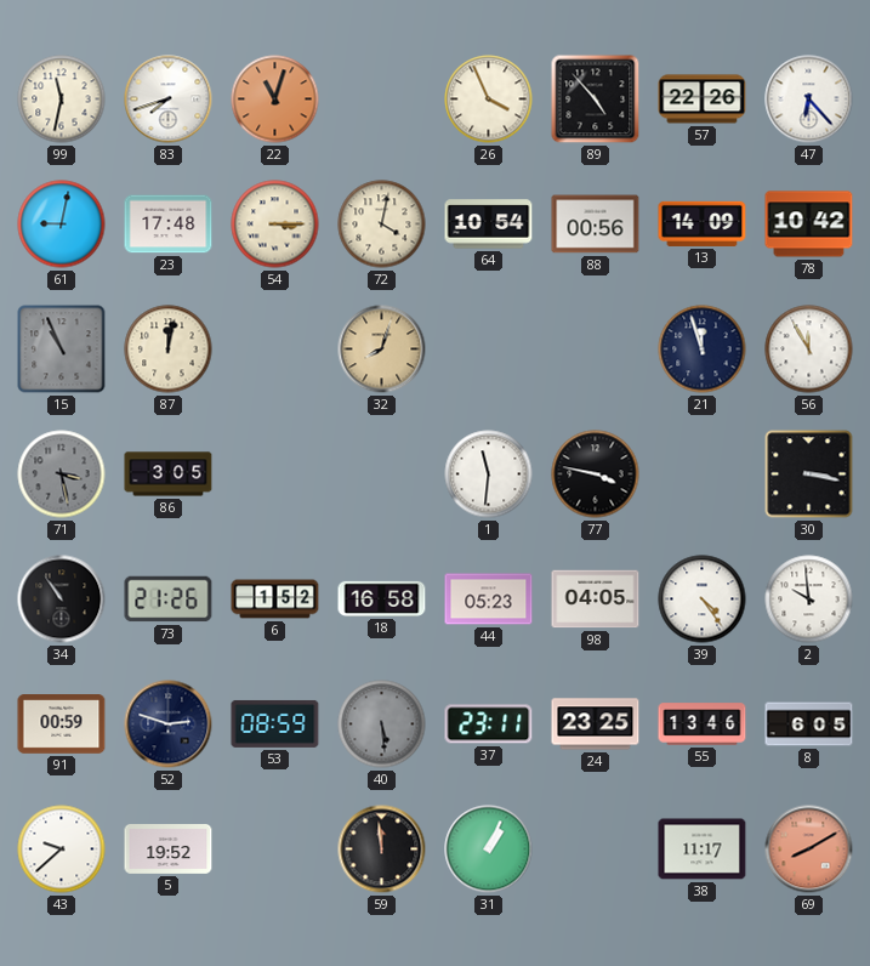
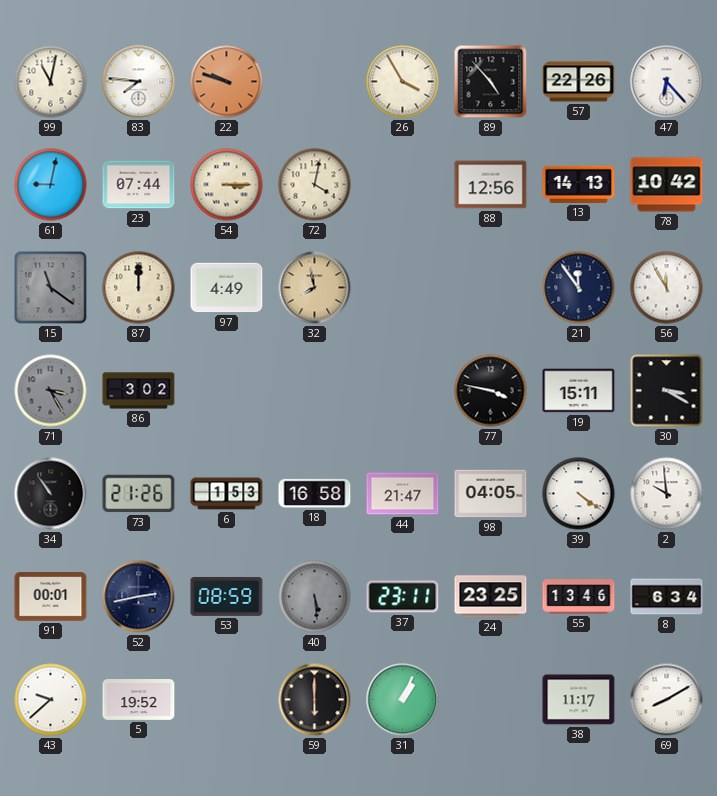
99: 11:32 -> 11:02 (51, 82)
83: 7:42 -> 7:46 (139, 82)
22: 11:03 -> 9:48 (227, 82)
26: 3:56 -> 3:55 (403, 82)
23: 17:48 -> 07:44 (139, 185)
64: 10:54 -> none (489, 225)
88: 00:56 -> 12:56 (491, 185)
13: 14:09 -> 14:13 (579, 184)
15: 10:56 -> 11:21 (51, 288)
87: 12:02 -> 12:00 (139, 288)
97: none -> 4:49 (227, 288)
32: 8:03 -> 7:58 (315, 288)
21: 11:57 -> 11:54 (579, 288)
71: 3:28 -> 3:25 (51, 391)
86: 3:05 -> 3:02 (139, 391)
1: 11:31 -> none (489, 475)
19: none -> 15:11 (579, 391)
30: 3:17 -> 3:20 (667, 391)
6: 1:52 -> 1:53 (227, 494)
44: 05:23 -> 21:47 (403, 494)
39: 4:24 -> 4:21 (579, 494)
91: 00:59 -> 00:01 (51, 597)
52: 2:48 -> 2:43 (139, 597)
8: 6:05 -> 6:34 (667, 597)
59: 11:59 -> 6:00 (315, 700)
69 dial: salmon -> white (667, 700)
